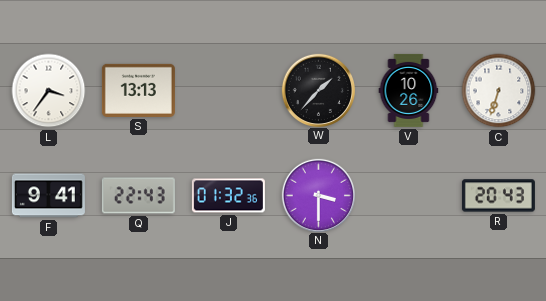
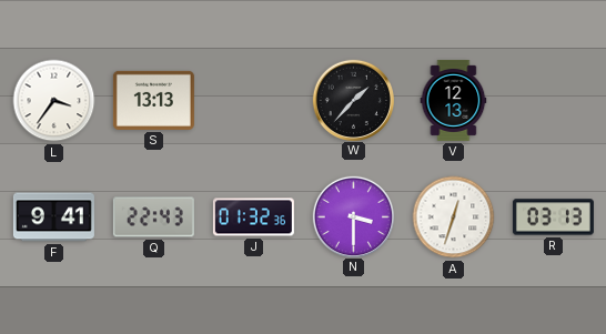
V: 10:26 -> 12:13 (454, 100)
C: 6:33 -> none (499, 91)
A: none -> 12:33 (454, 217)
R: 20:43 -> 03:13 (553, 217)
